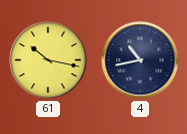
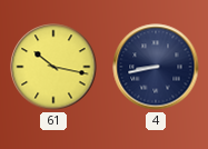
4: 10:43 -> 8:43 (156, 67)
